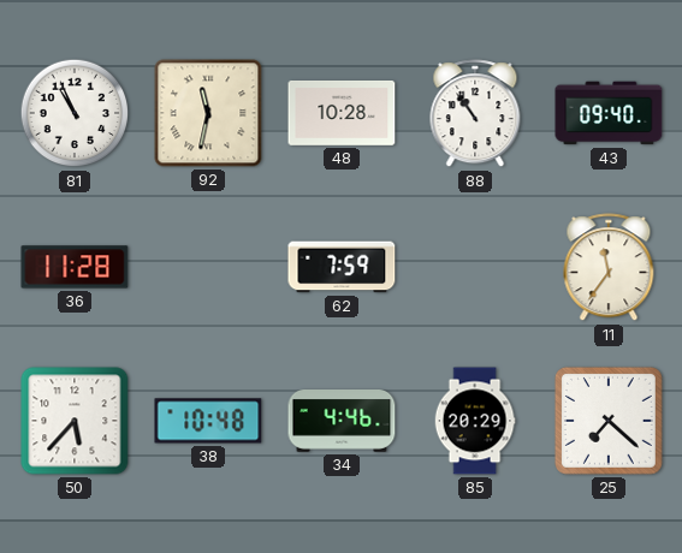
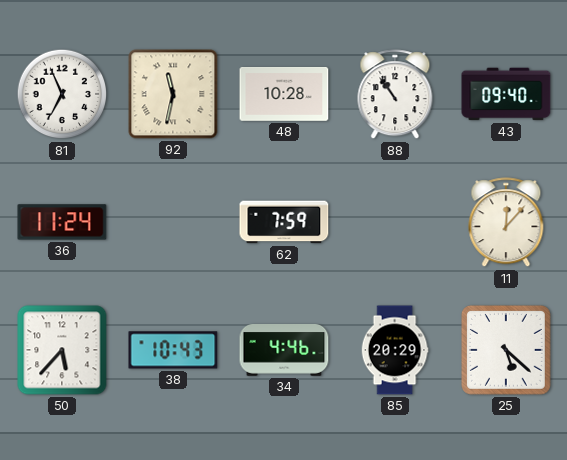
81: 10:56 -> 6:56 (62, 94)
36: 11:28 -> 11:24 (62, 222)
11: 11:36 -> 12:07 (506, 223)
38: 10:48 -> 10:43 (173, 350)
25: 7:22 -> 5:22 (506, 350)
